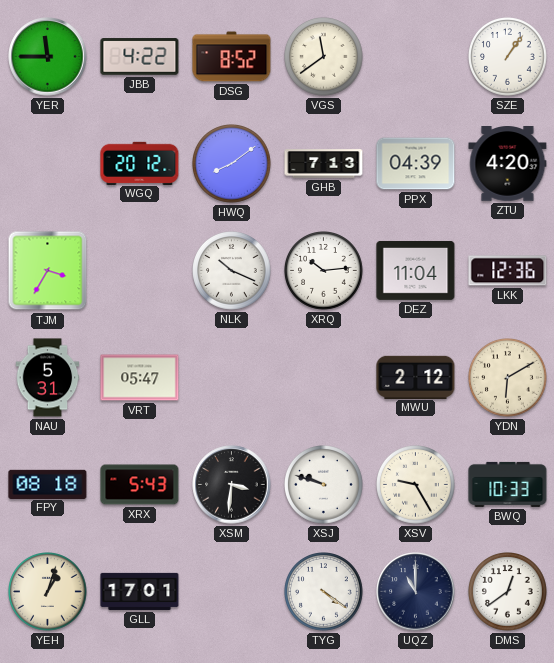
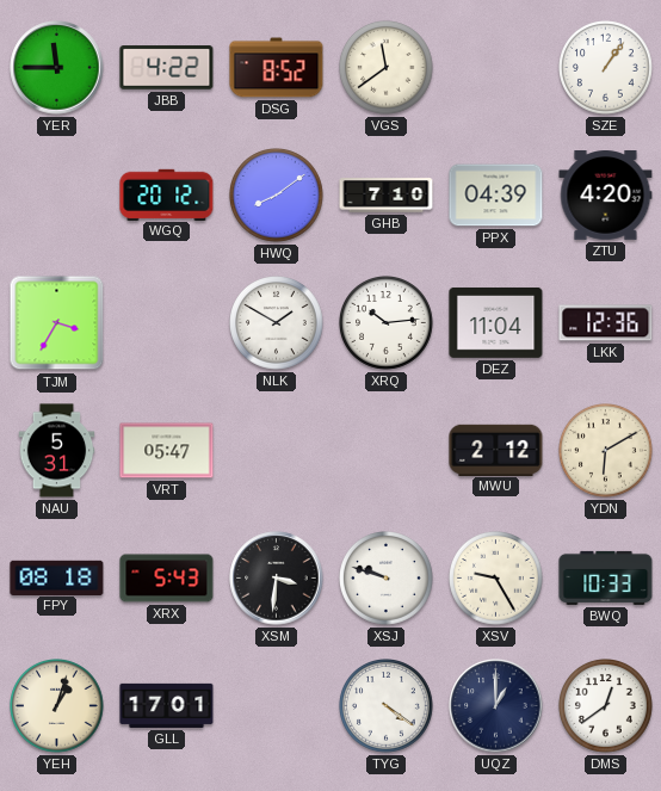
GHB: 7:13 -> 7:10 (387, 196)
NLK: 10:19 -> 1:50 (277, 323)
UQZ: 11:00 -> 1:00 (496, 706)
